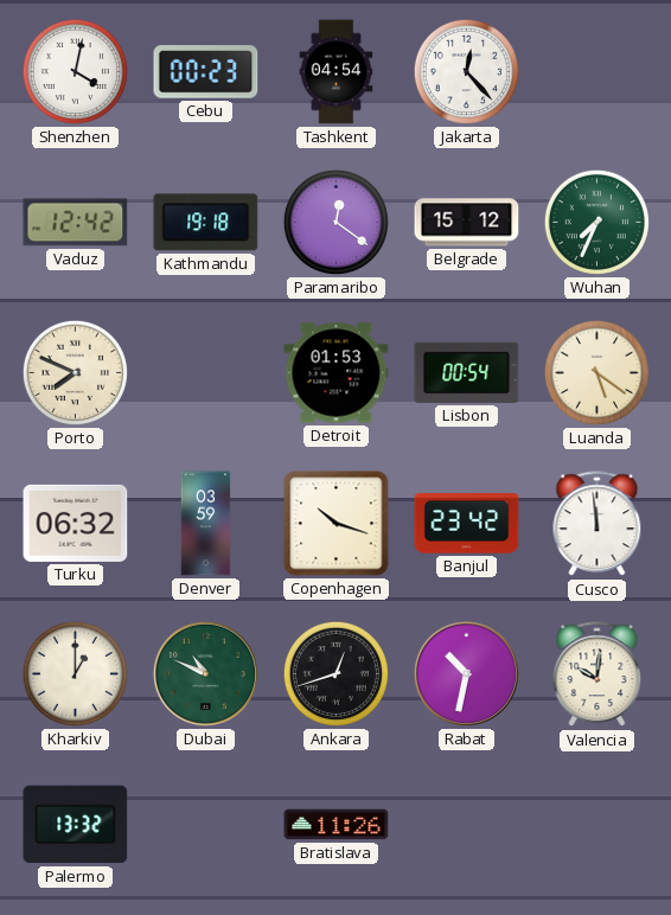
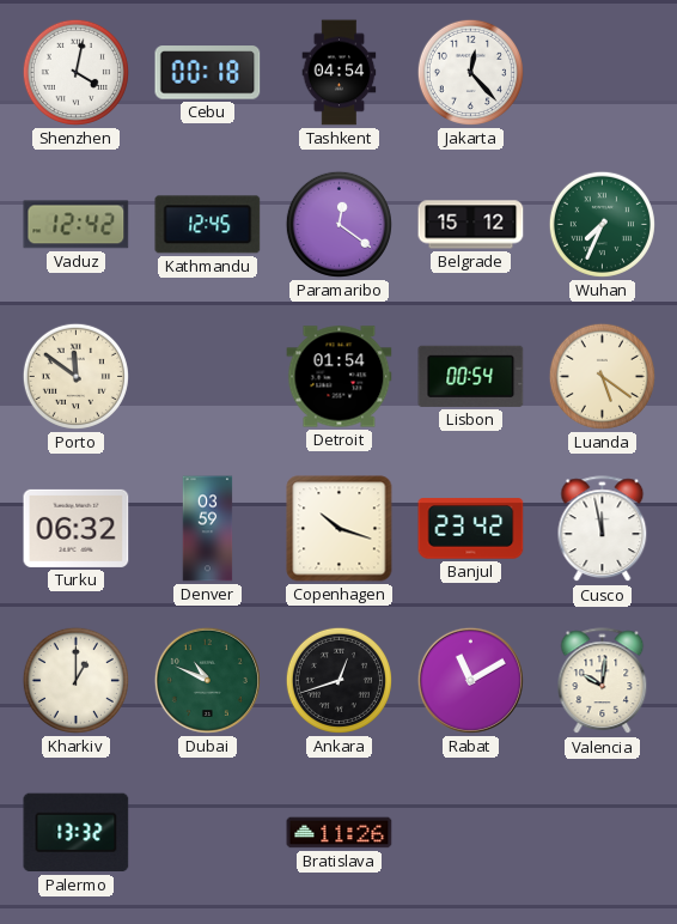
Cebu: 00:23 -> 00:18 (208, 73)
Kathmandu: 19:18 -> 12:45 (208, 225)
Porto: 7:49 -> 11:51 (75, 376)
Detroit: 01:53 -> 01:54 (340, 377)
Cusco: 11:59 -> 11:58 (603, 529)
Rabat: 10:32 -> 11:10 (470, 680)
